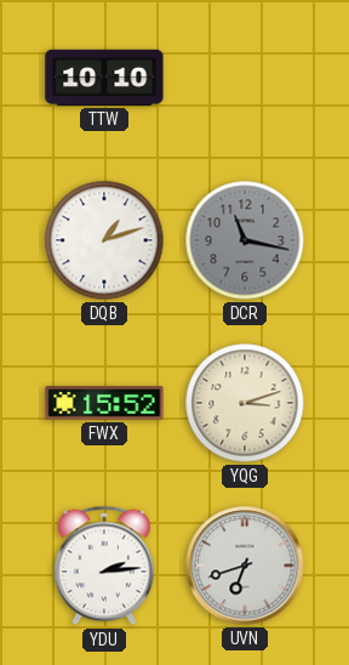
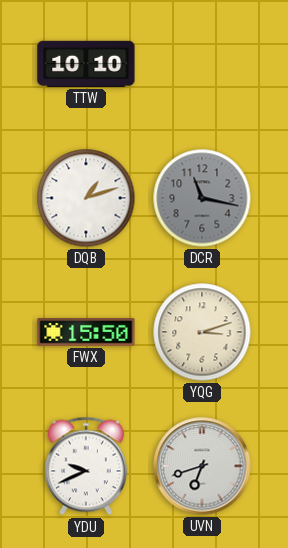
FWX: 15:52 -> 15:50 (86, 332)
YDU: 2:14 -> 9:41 (86, 466)
